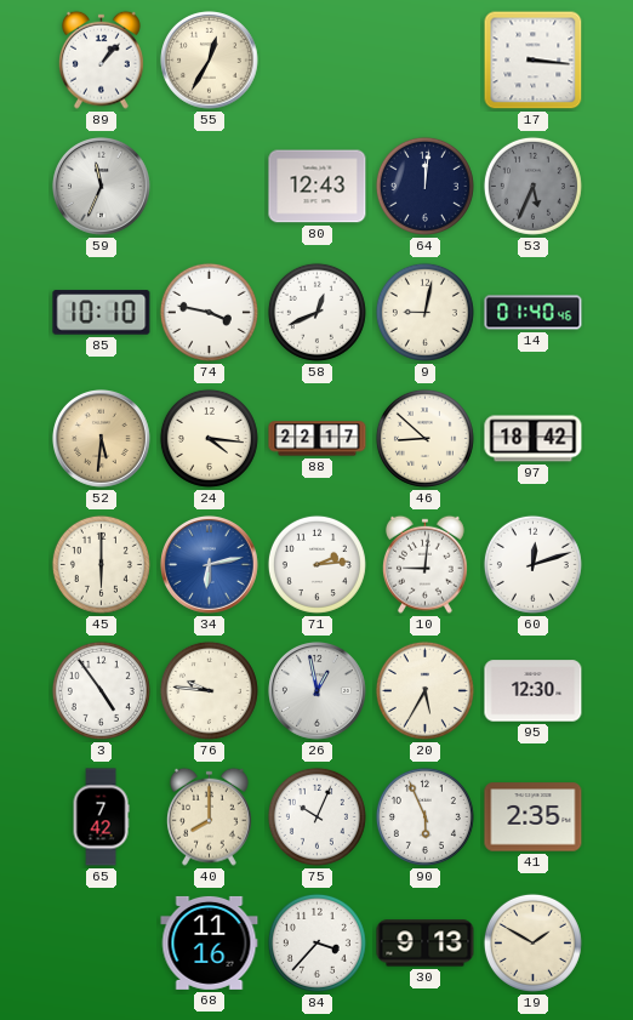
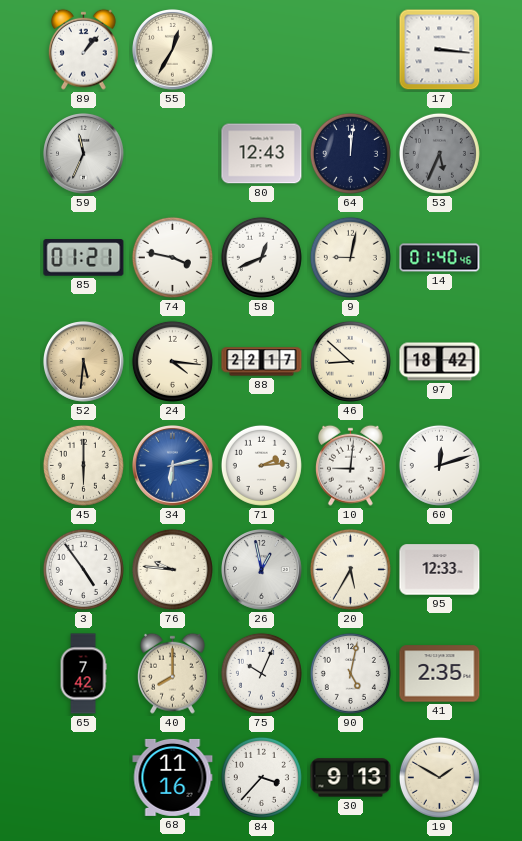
85: 10:10 -> 01:21 (84, 258)
95: 12:30 -> 12:33 (440, 570)
90: 5:56 -> 5:02 (350, 673)
